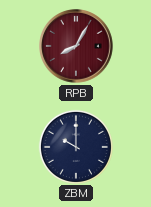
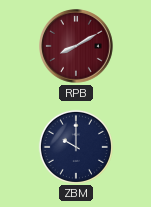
RPB: 8:05 -> 8:10 (76, 46)
